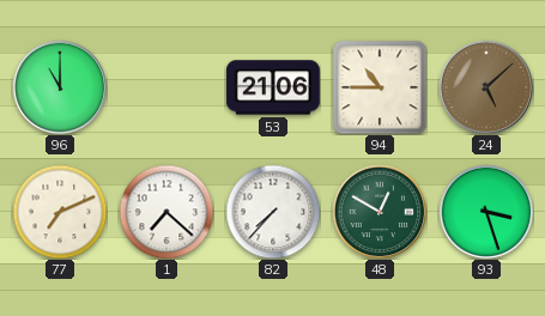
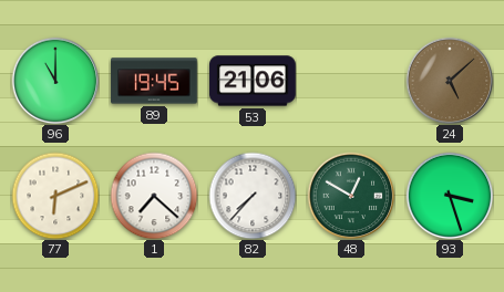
89: none -> 19:45 (154, 81)
94: 10:45 -> none (380, 87)
77: 7:11 -> 6:11 (55, 196)
